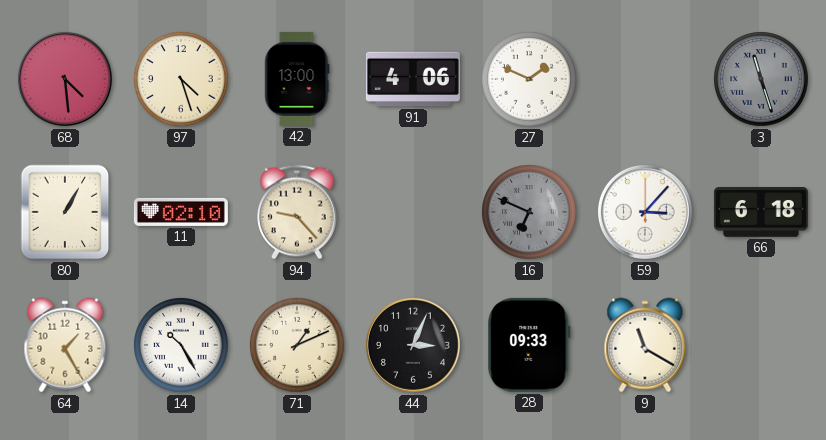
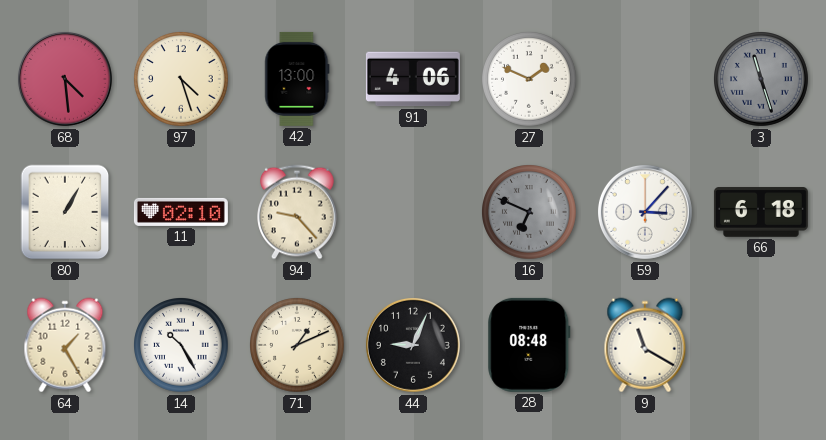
44: 3:04 -> 9:04 (413, 345)
28: 09:33 -> 08:48 (529, 345)
